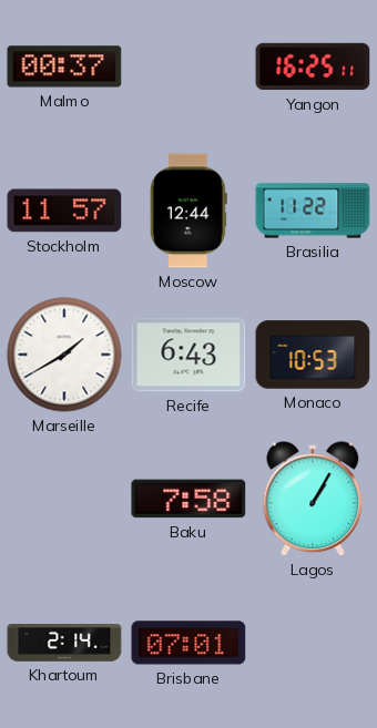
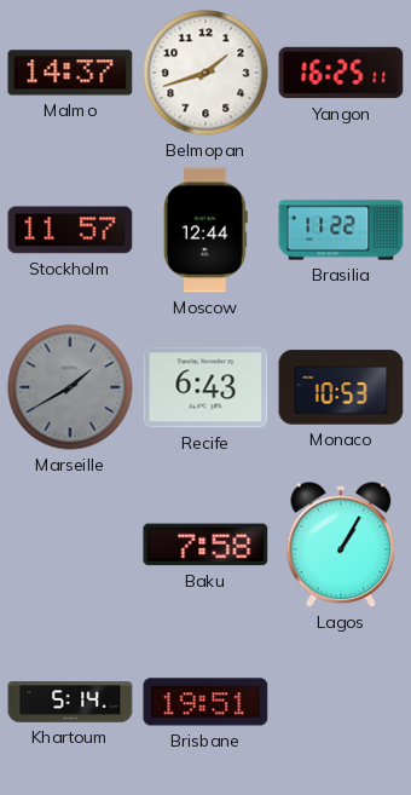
Malmo: 00:37 -> 14:37 (70, 73)
Belmopan: none -> 1:42 (205, 73)
Marseille dial: white -> grey (70, 387)
Khartoum: 2:14 -> 5:14 (70, 703)
Brisbane: 07:01 -> 19:51 (205, 702)
